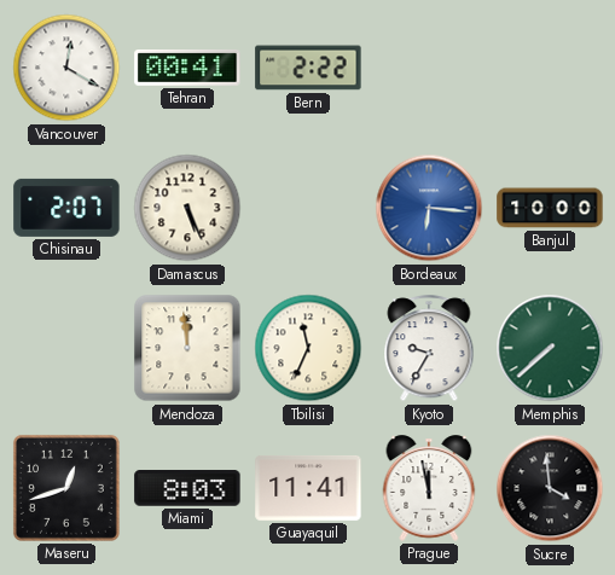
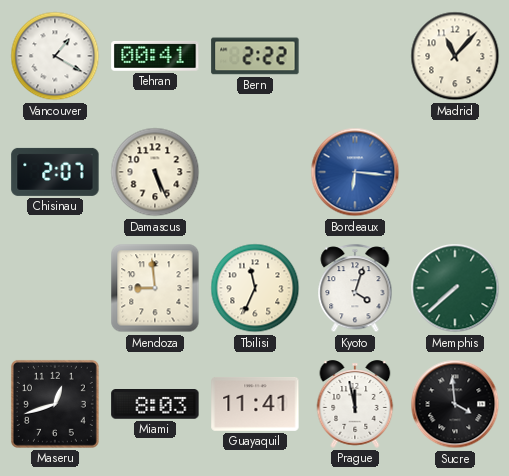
Vancouver: 12:20 -> 1:20 (55, 56)
Madrid: none -> 11:07 (455, 56)
Banjul: 10:00 -> none (550, 208)
Mendoza: 11:59 -> 8:59 (155, 288)
Kyoto: 9:35 -> 4:03 (355, 289)
